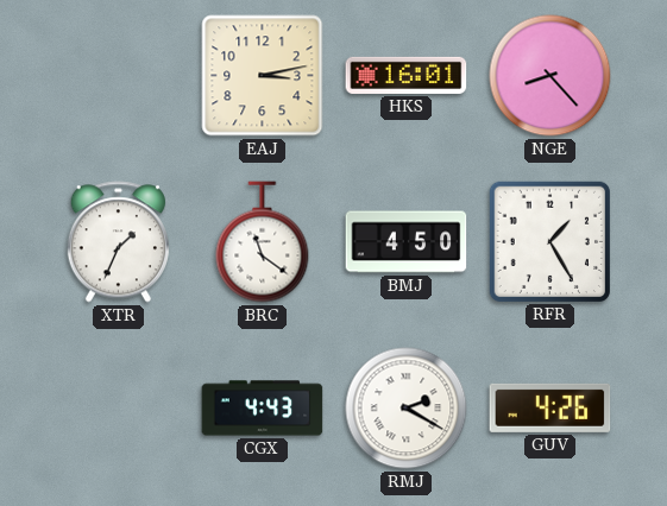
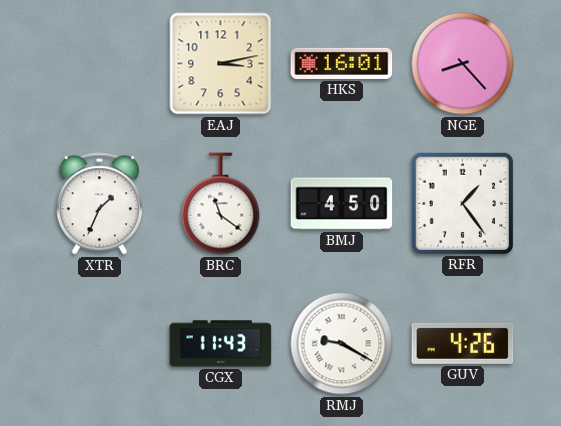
RFR: 1:25 -> 1:24 (462, 203)
CGX: 4:43 -> 11:43 (221, 344)
RMJ: 2:20 -> 9:20 (342, 344)
